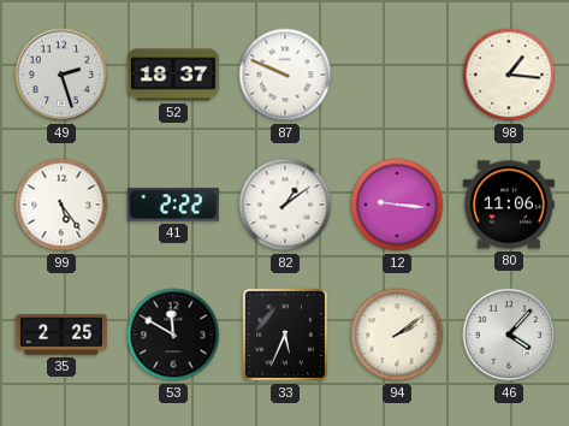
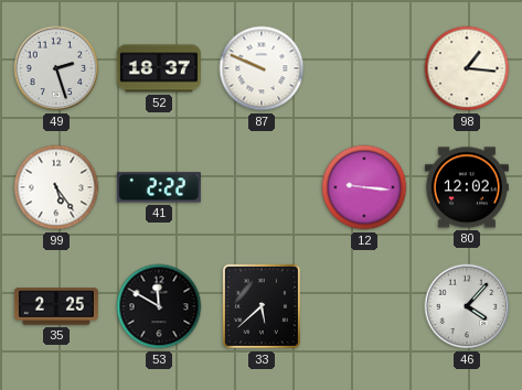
82: 1:09 -> none (285, 205)
80: 11:06 -> 12:02 (467, 187)
33: 5:34 -> 5:38 (262, 306)
94: 2:09 -> none (397, 335)
